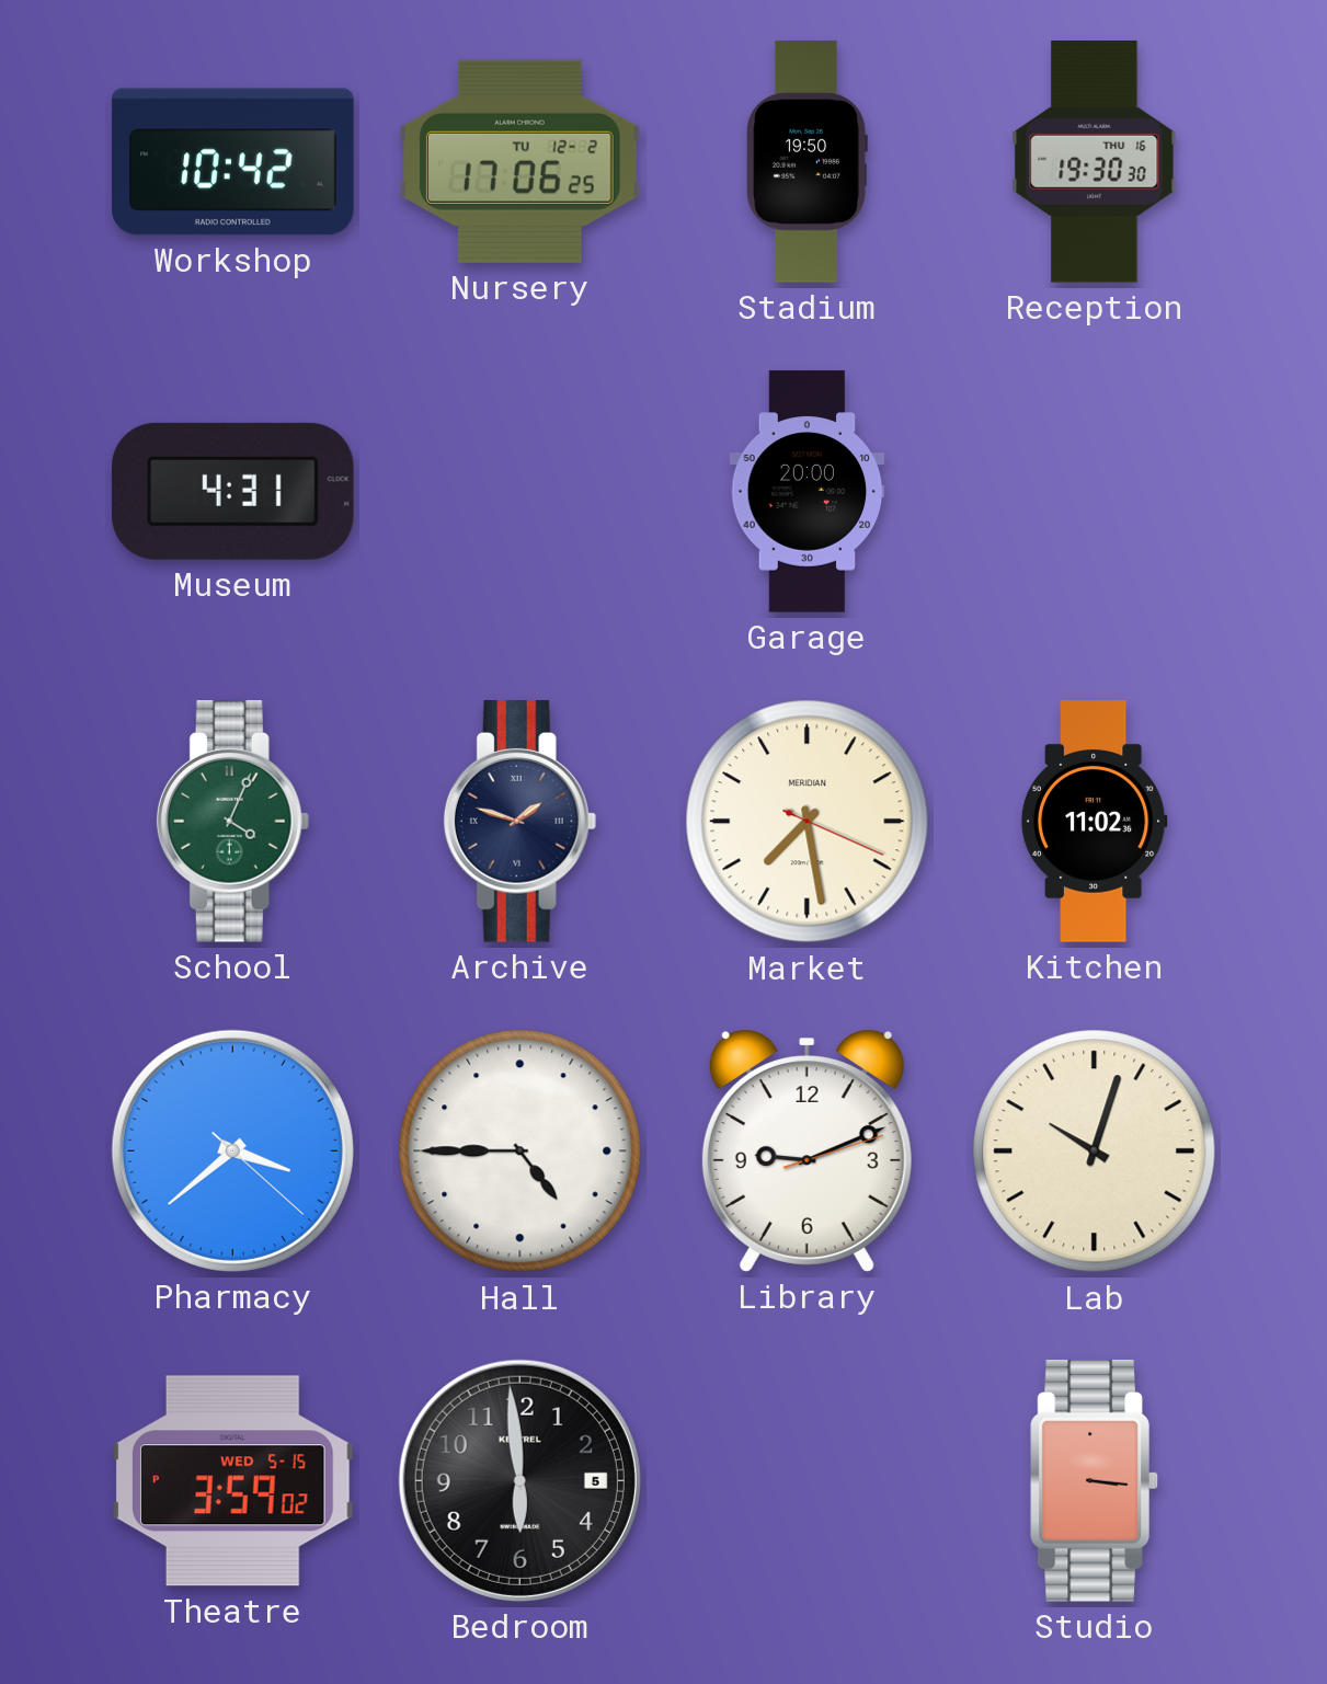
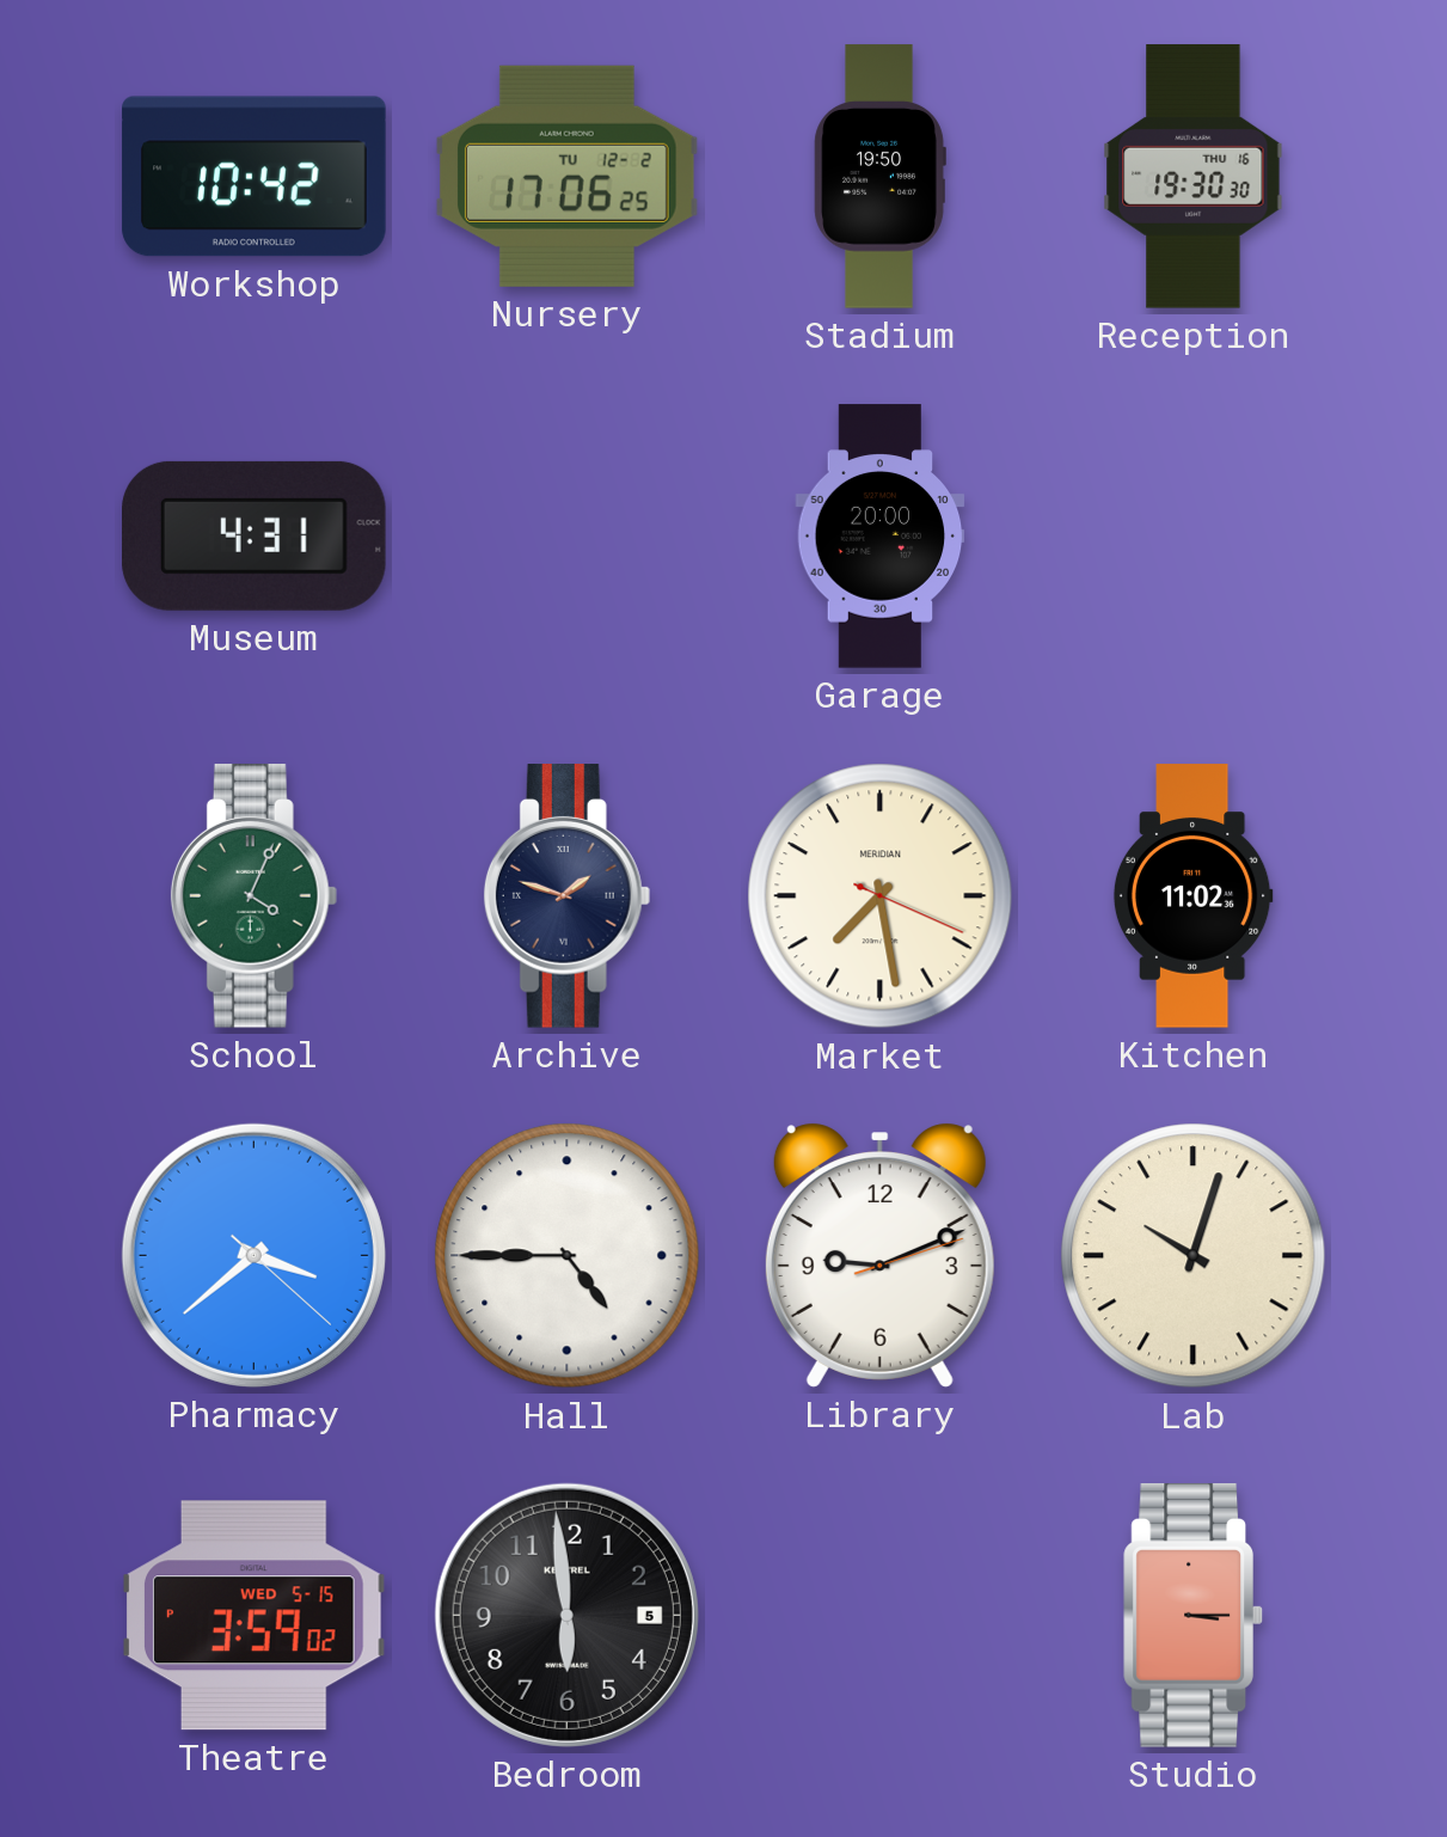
Studio: 3:16 -> 3:15 (1192, 1616)
